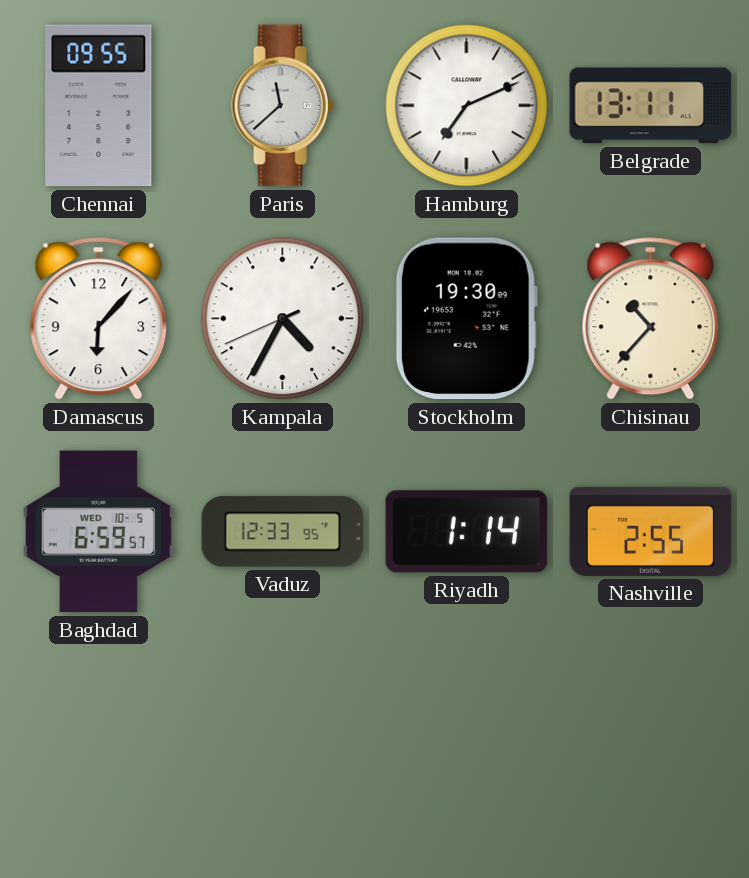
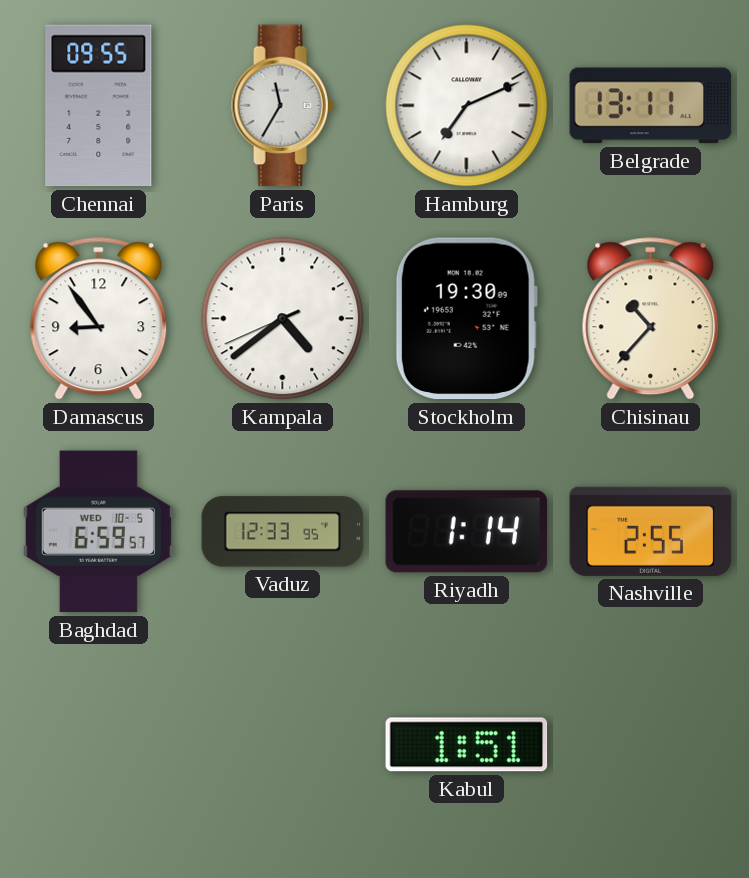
Paris: 11:38 -> 11:35 (283, 106)
Damascus: 6:07 -> 8:54 (99, 319)
Kampala: 4:34 -> 4:38 (283, 319)
Kabul: none -> 1:51 (467, 745)
